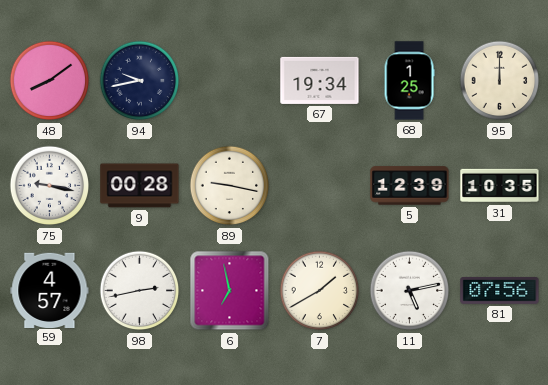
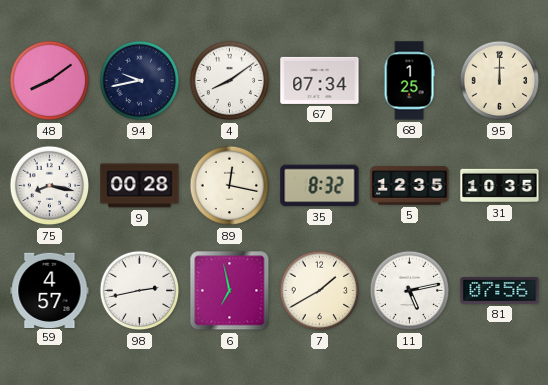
4: none -> 8:09 (230, 81)
67: 19:34 -> 07:34 (320, 80)
75: 9:17 -> 8:17 (50, 186)
89: 9:17 -> 12:17 (230, 186)
35: none -> 8:32 (320, 186)
5: 12:39 -> 12:35 (410, 186)
